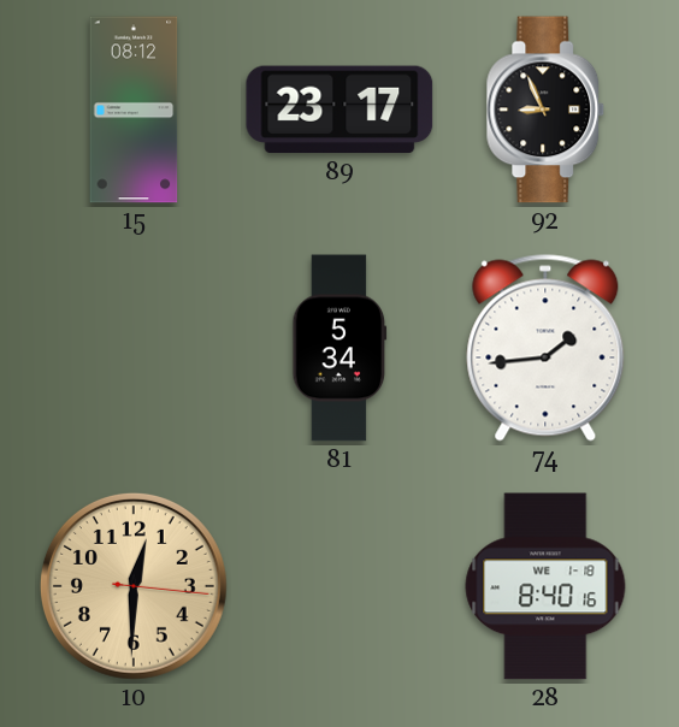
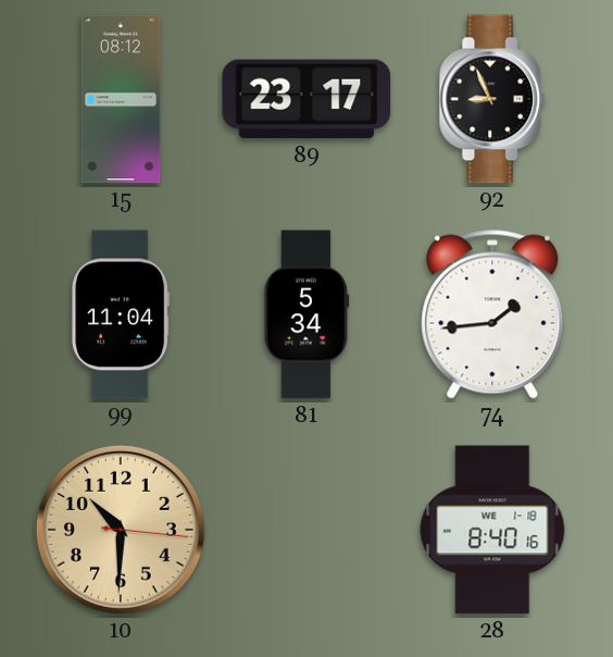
99: none -> 11:04 (121, 314)
10: 12:30 -> 10:30 (121, 530)
